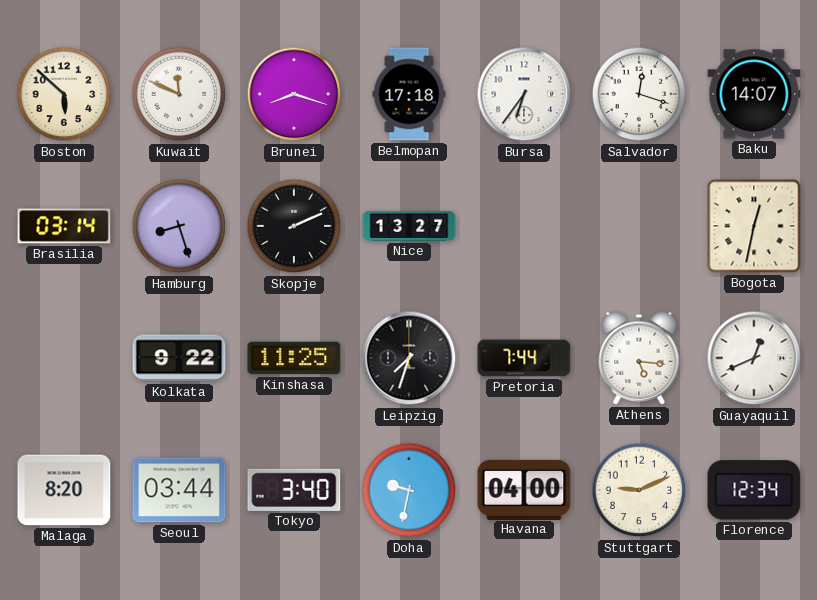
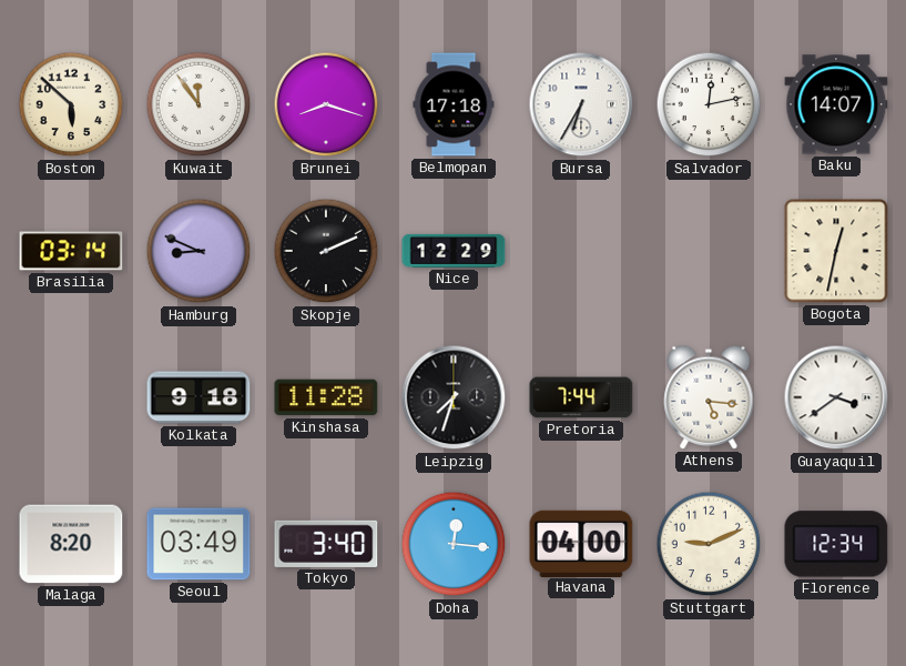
Kuwait: 11:49 -> 11:54 (198, 104)
Bursa: 6:36 -> 6:35 (581, 104)
Salvador: 12:18 -> 12:13 (709, 104)
Hamburg: 8:27 -> 8:49 (198, 251)
Nice: 13:27 -> 12:29 (454, 251)
Kolkata: 9:22 -> 9:18 (198, 397)
Kinshasa: 11:25 -> 11:28 (326, 397)
Guayaquil: 12:41 -> 3:39 (836, 397)
Seoul: 03:44 -> 03:49 (198, 544)
Doha: 9:32 -> 12:16 (454, 544)
